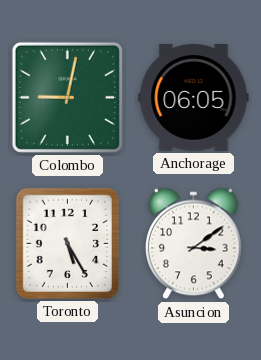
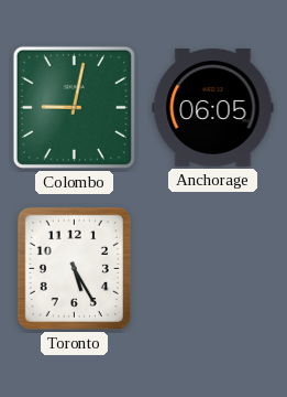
Asuncion: 3:09 -> none (194, 244)
